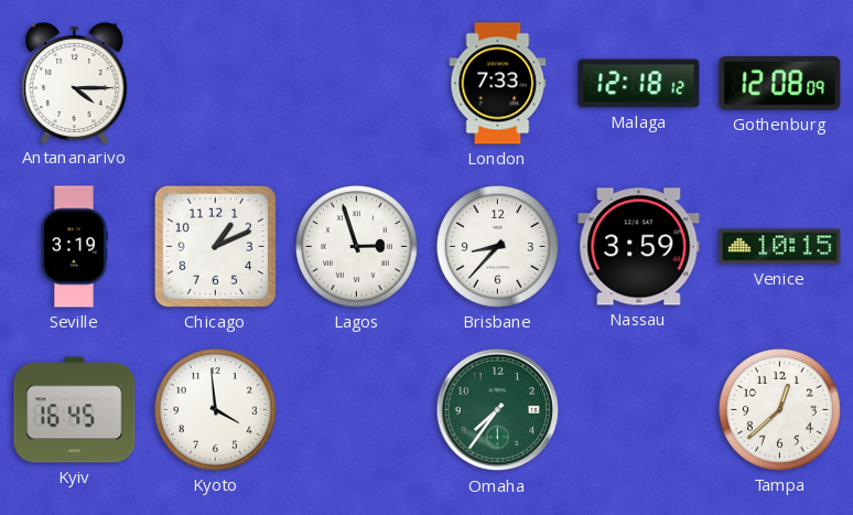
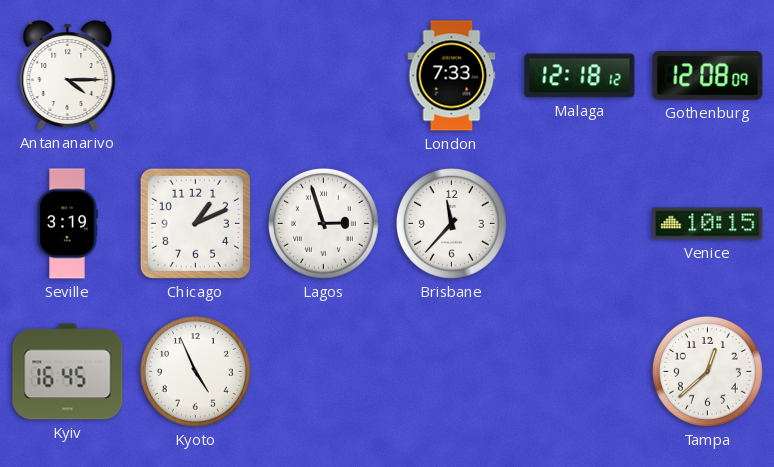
Brisbane: 8:37 -> 11:37 (451, 223)
Nassau: 3:59 -> none (639, 247)
Kyoto: 3:59 -> 4:56 (195, 371)
Omaha: 7:36 -> none (498, 410)
